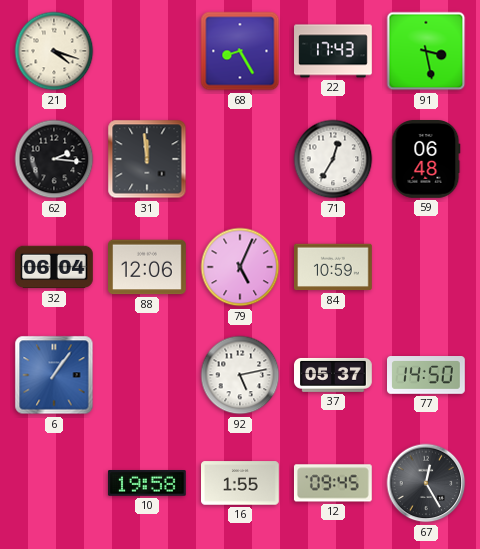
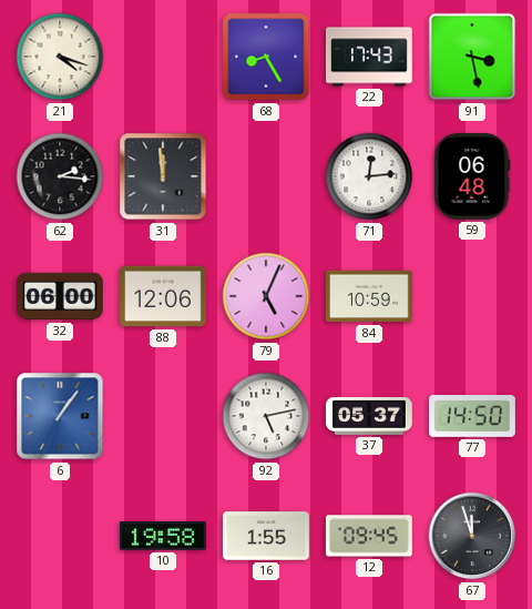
71: 12:35 -> 12:14 (369, 176)
32: 06:04 -> 06:00 (61, 296)
67: 12:25 -> 11:57 (472, 536)
